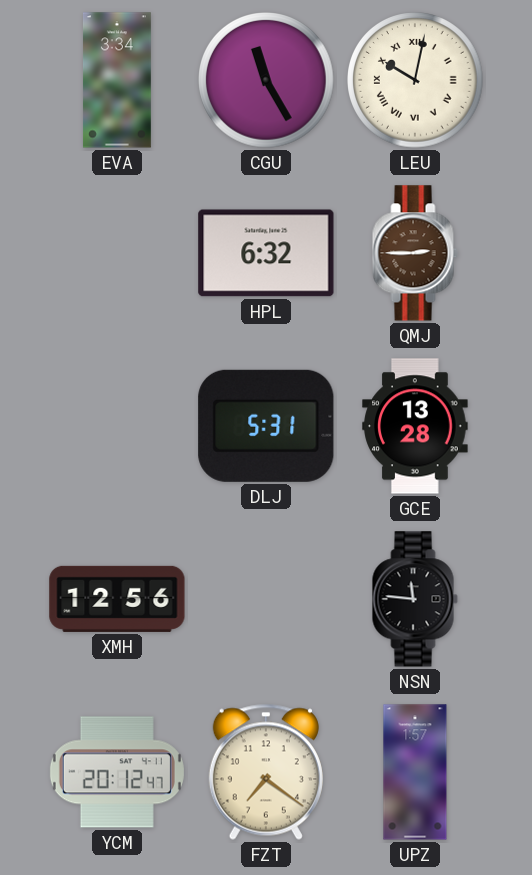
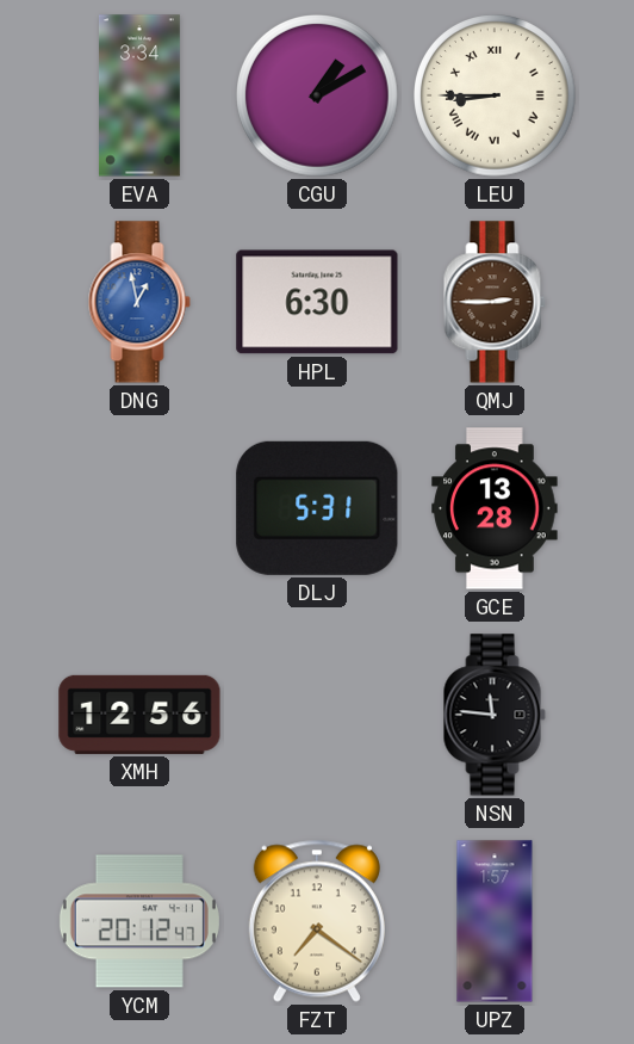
CGU: 11:25 -> 1:10 (317, 95)
LEU: 10:02 -> 8:45 (495, 95)
DNG: none -> 12:58 (139, 302)
HPL: 6:32 -> 6:30 (317, 302)
